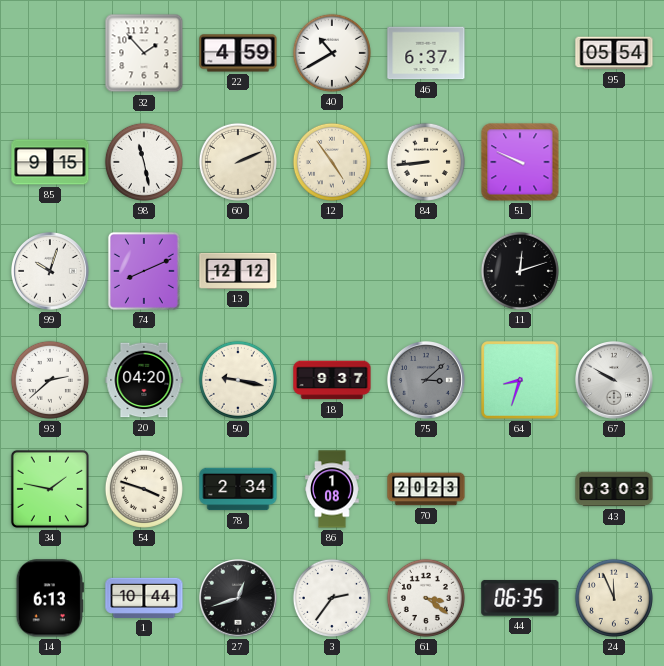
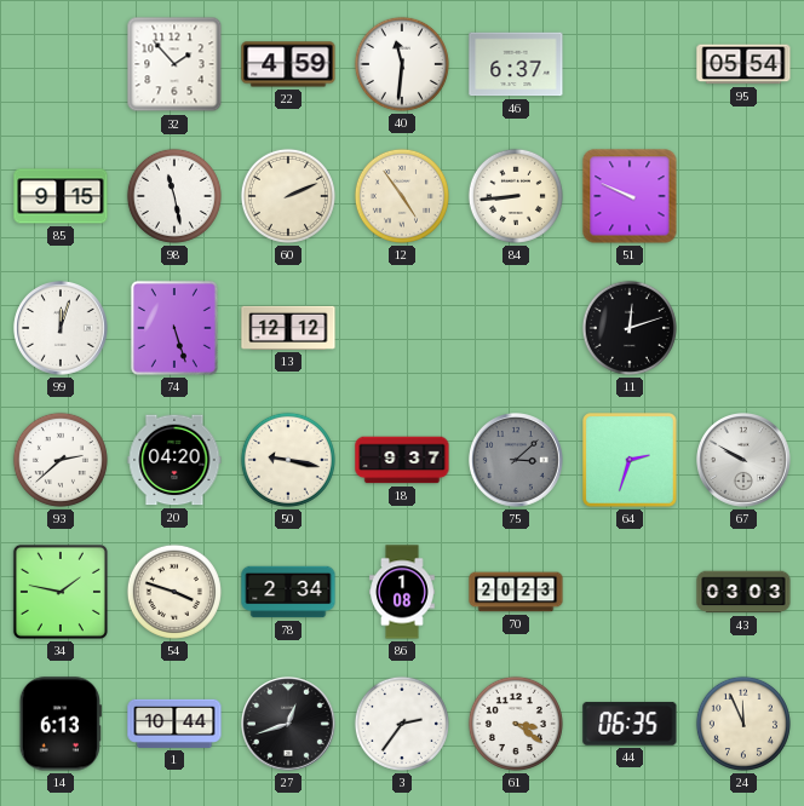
40: 10:40 -> 11:31 (402, 64)
99: 10:03 -> 12:03 (62, 329)
74: 8:11 -> 5:27 (174, 328)
64: 8:33 -> 2:33 (630, 460)
